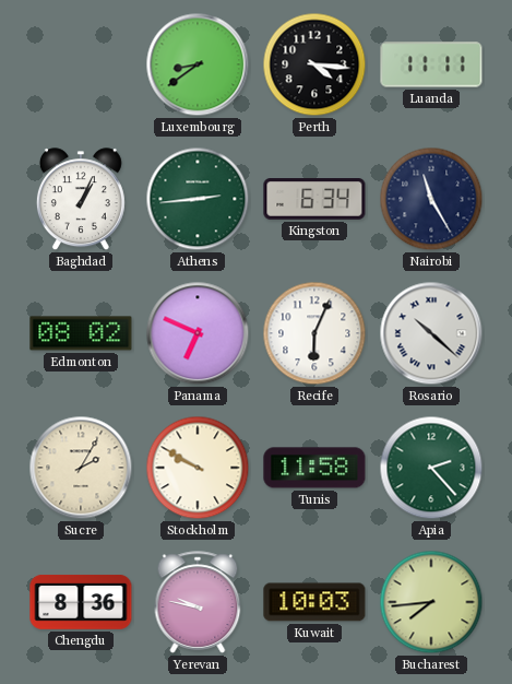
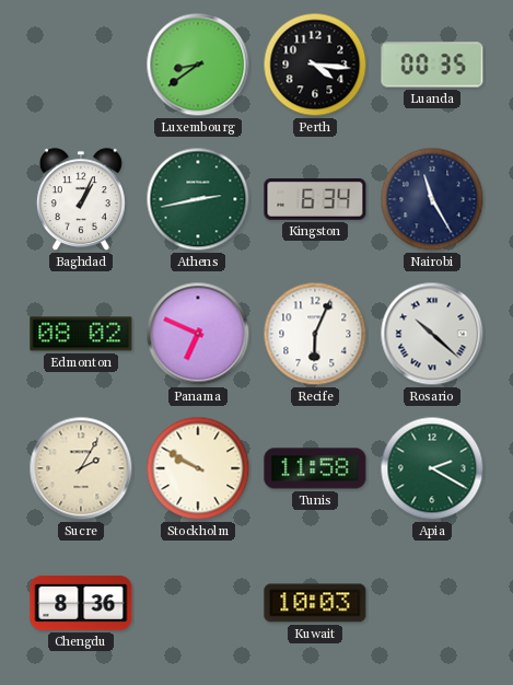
Luanda: 11:11 -> 00:35 (432, 65)
Athens: 2:44 -> 2:43 (198, 199)
Apia: 2:23 -> 2:20 (432, 468)
Yerevan: 9:47 -> none (198, 602)
Bucharest: 7:44 -> none (431, 602)
